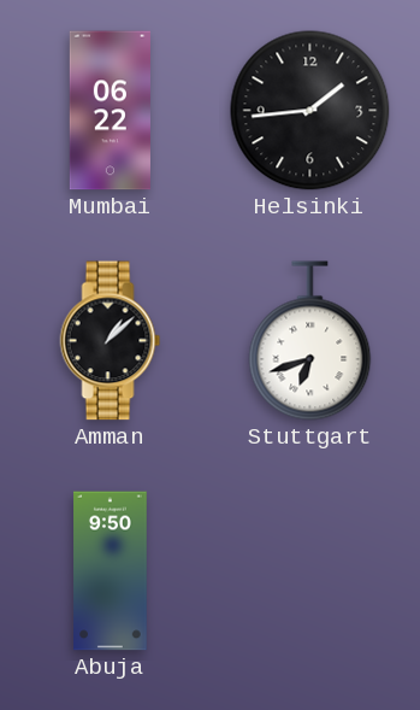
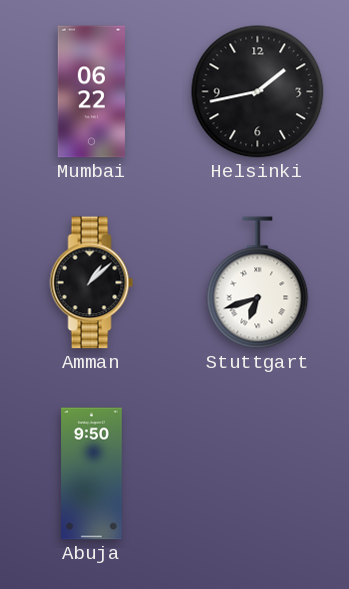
Helsinki: 1:44 -> 1:43 (258, 92)
